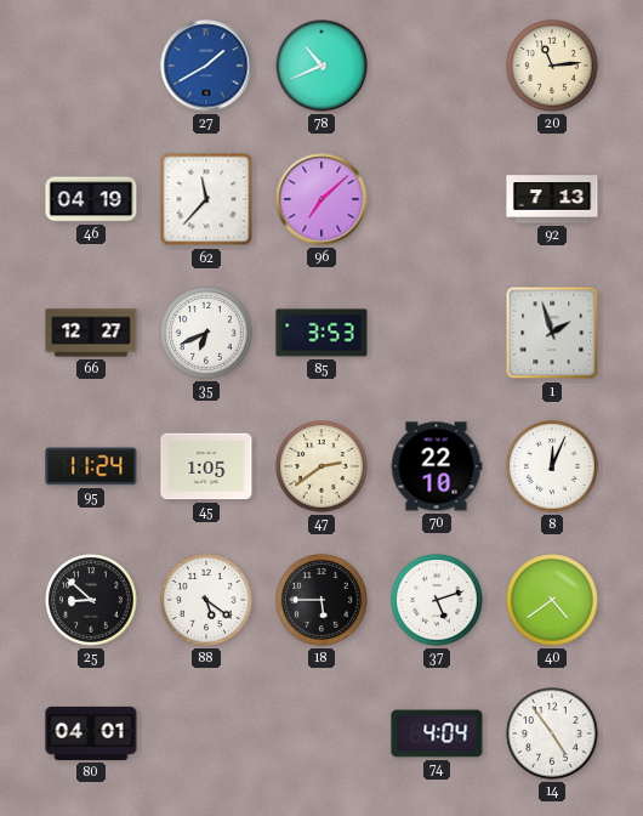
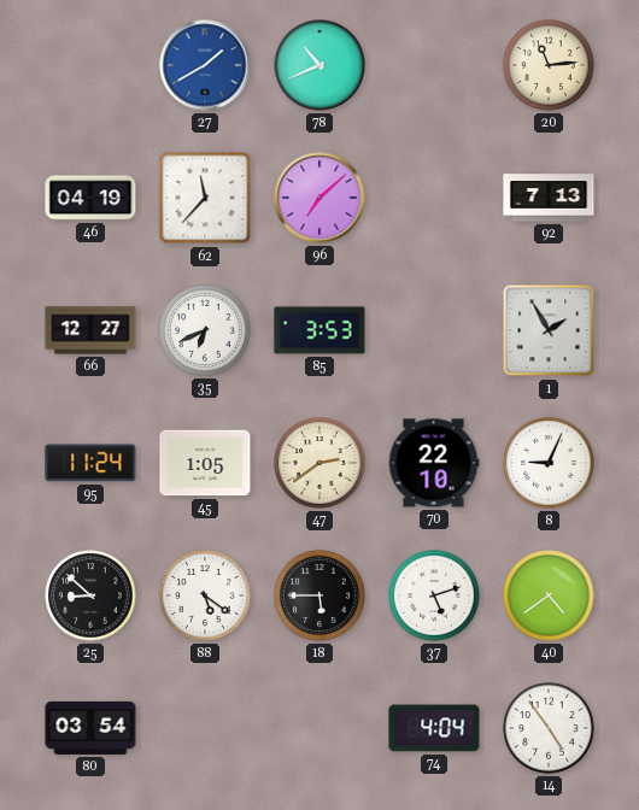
1: 1:57 -> 1:55 (549, 330)
8: 12:04 -> 9:04 (549, 463)
80: 04:01 -> 03:54 (90, 728)
